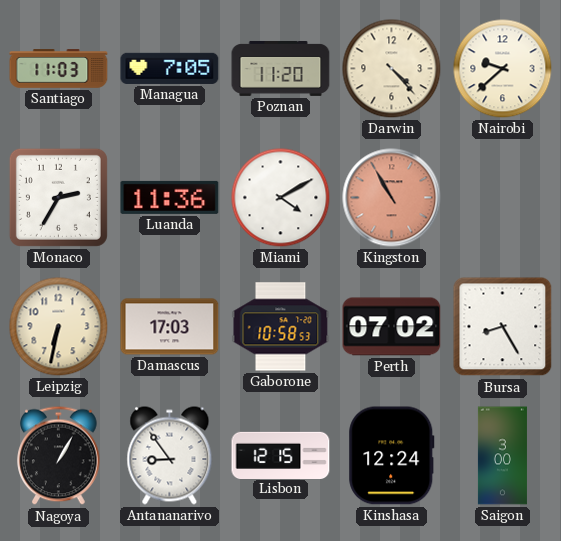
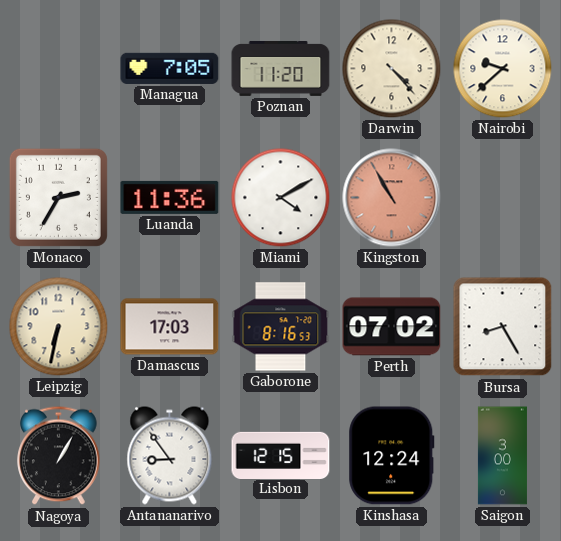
Santiago: 11:03 -> none (59, 69)
Gaborone: 10:58 -> 8:16 (281, 327)
